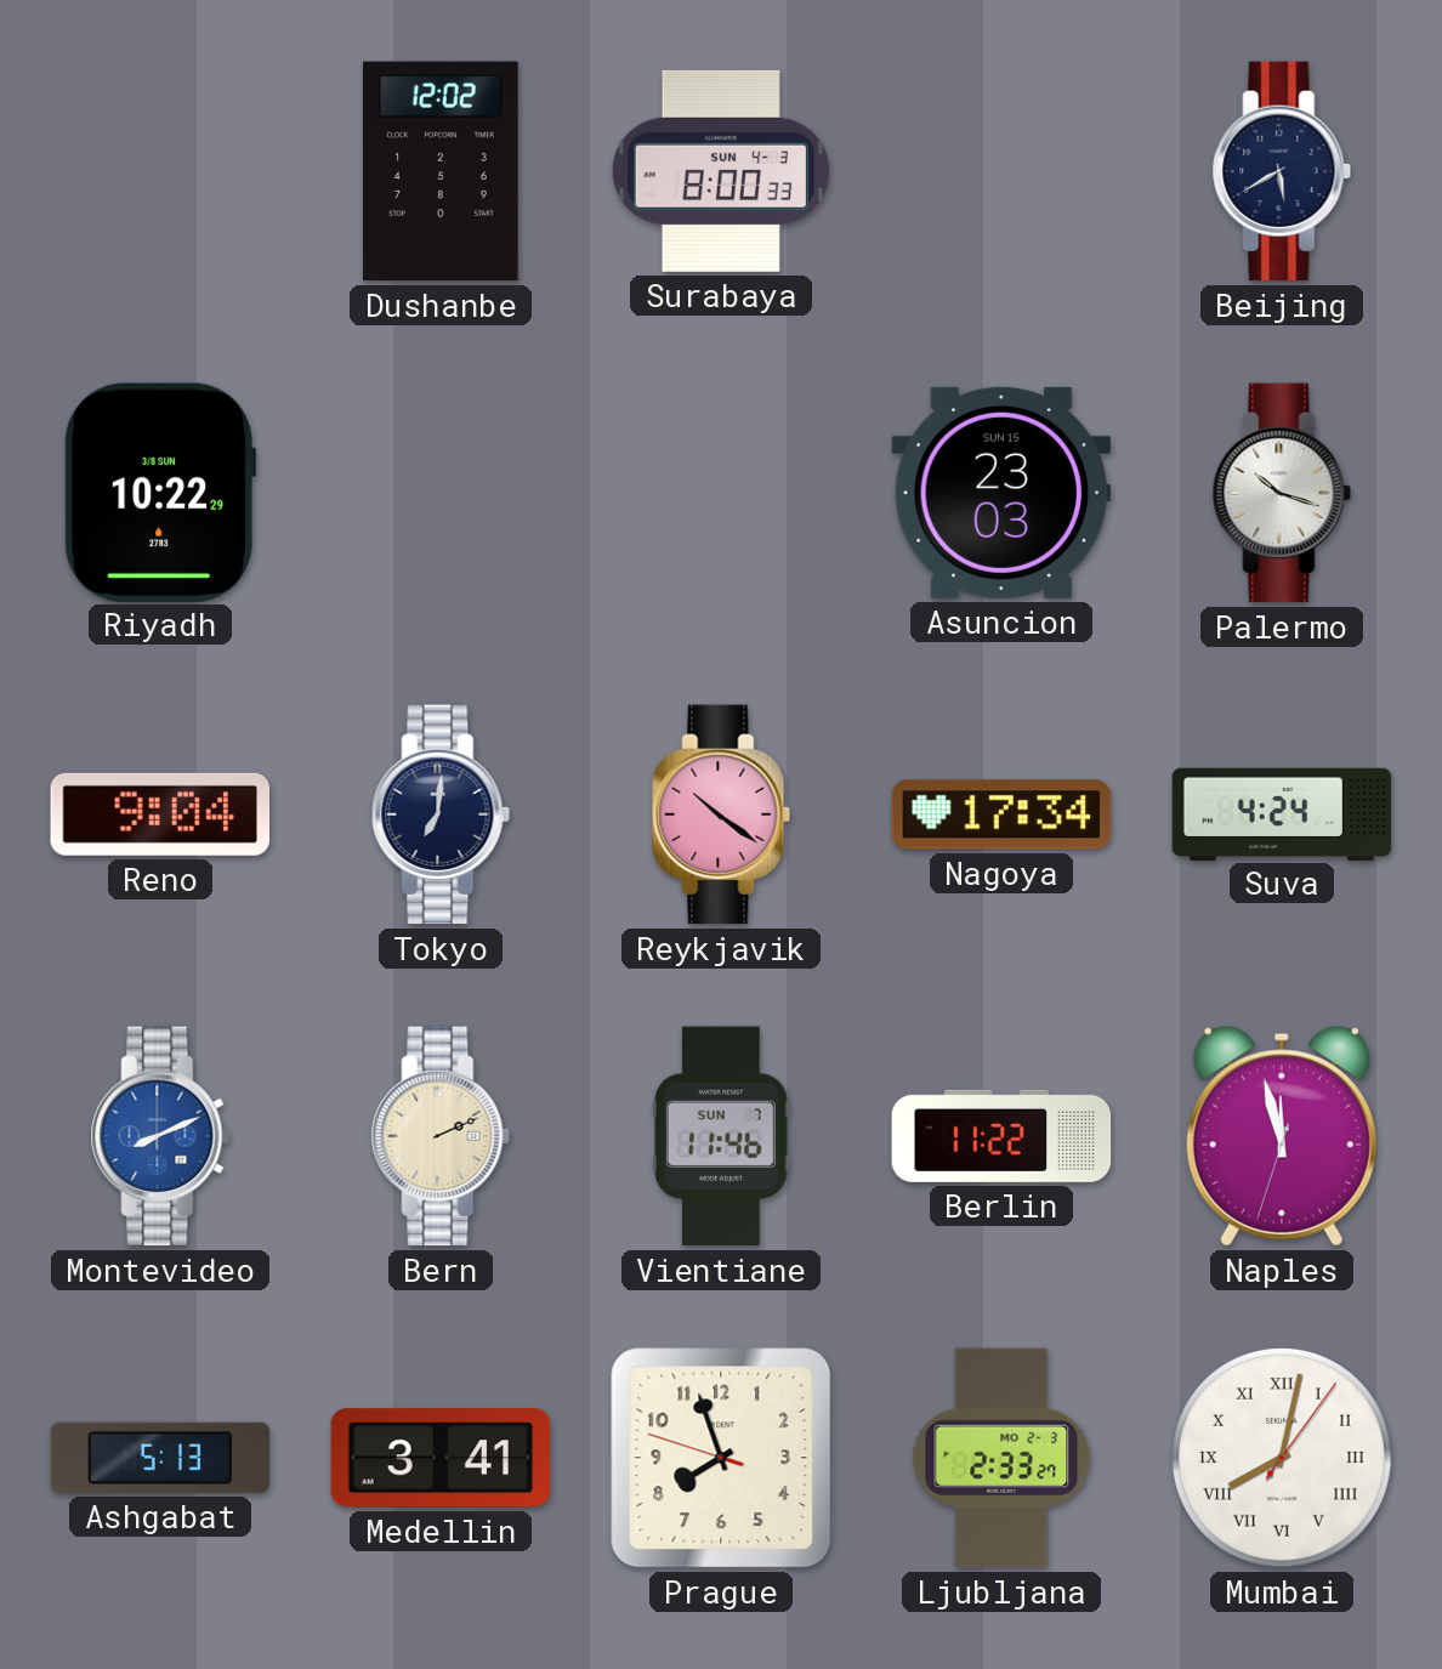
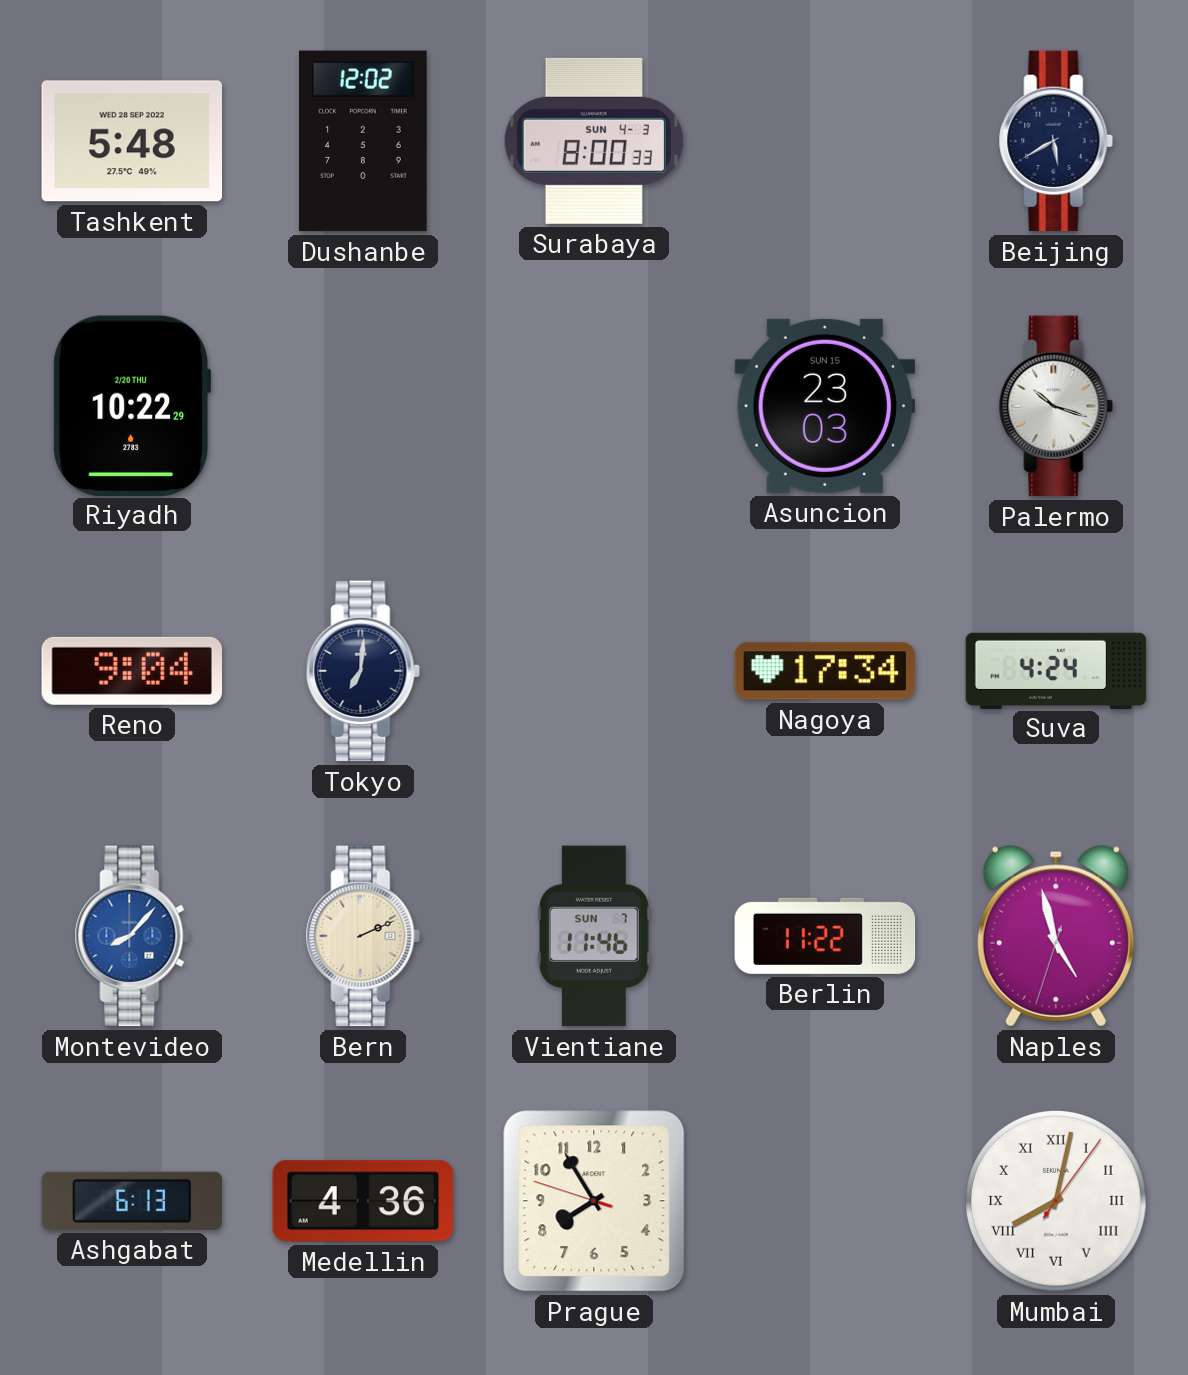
Tashkent: none -> 5:48 (131, 141)
Riyadh date: 3/8 SUN -> 2/20 THU (132, 405)
Reykjavik: 10:21 -> none (721, 814)
Montevideo: 8:11 -> 8:07 (132, 936)
Naples: 11:57 -> 4:57 (1056, 936)
Ashgabat: 5:13 -> 6:13 (132, 1201)
Medellin: 3:41 -> 4:36 (363, 1201)
Prague: 7:56 -> 7:54 (594, 1201)
Ljubljana: 2:33 -> none (1001, 1458)
